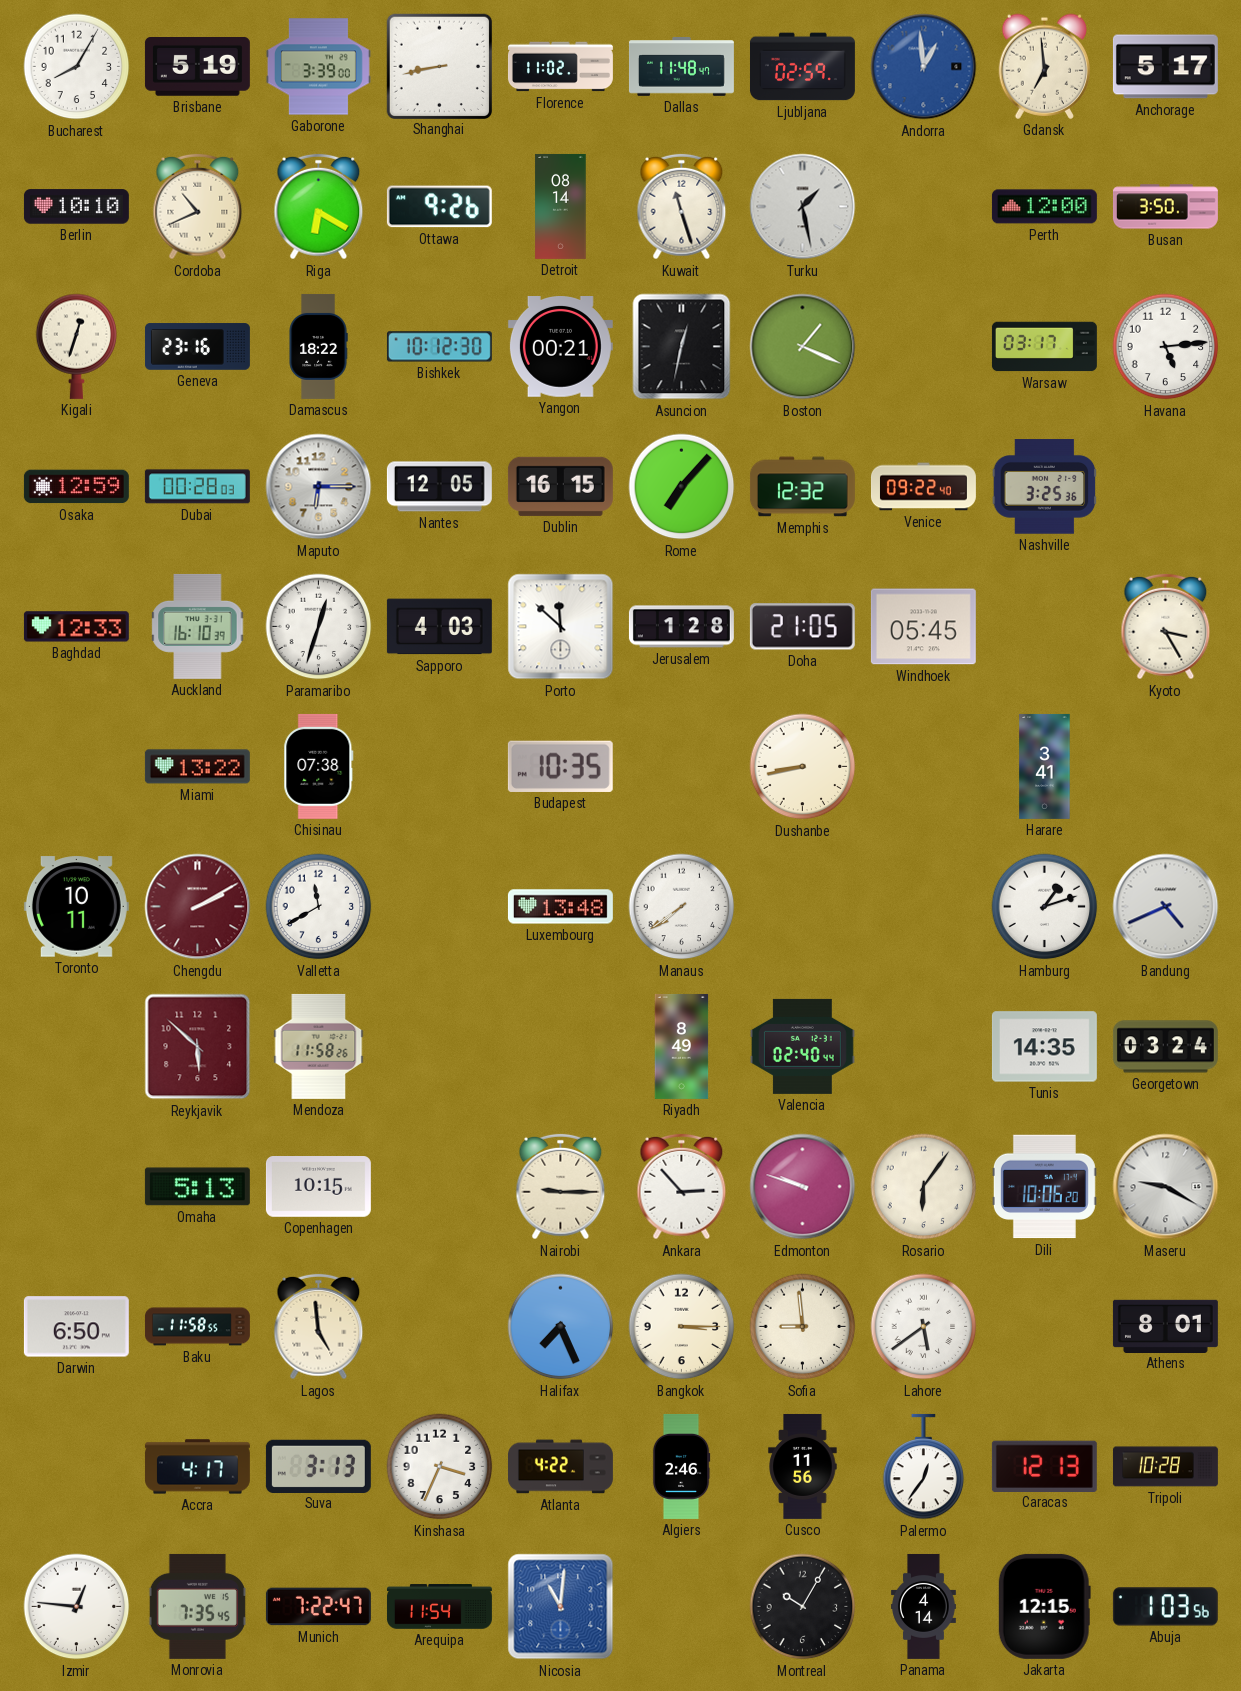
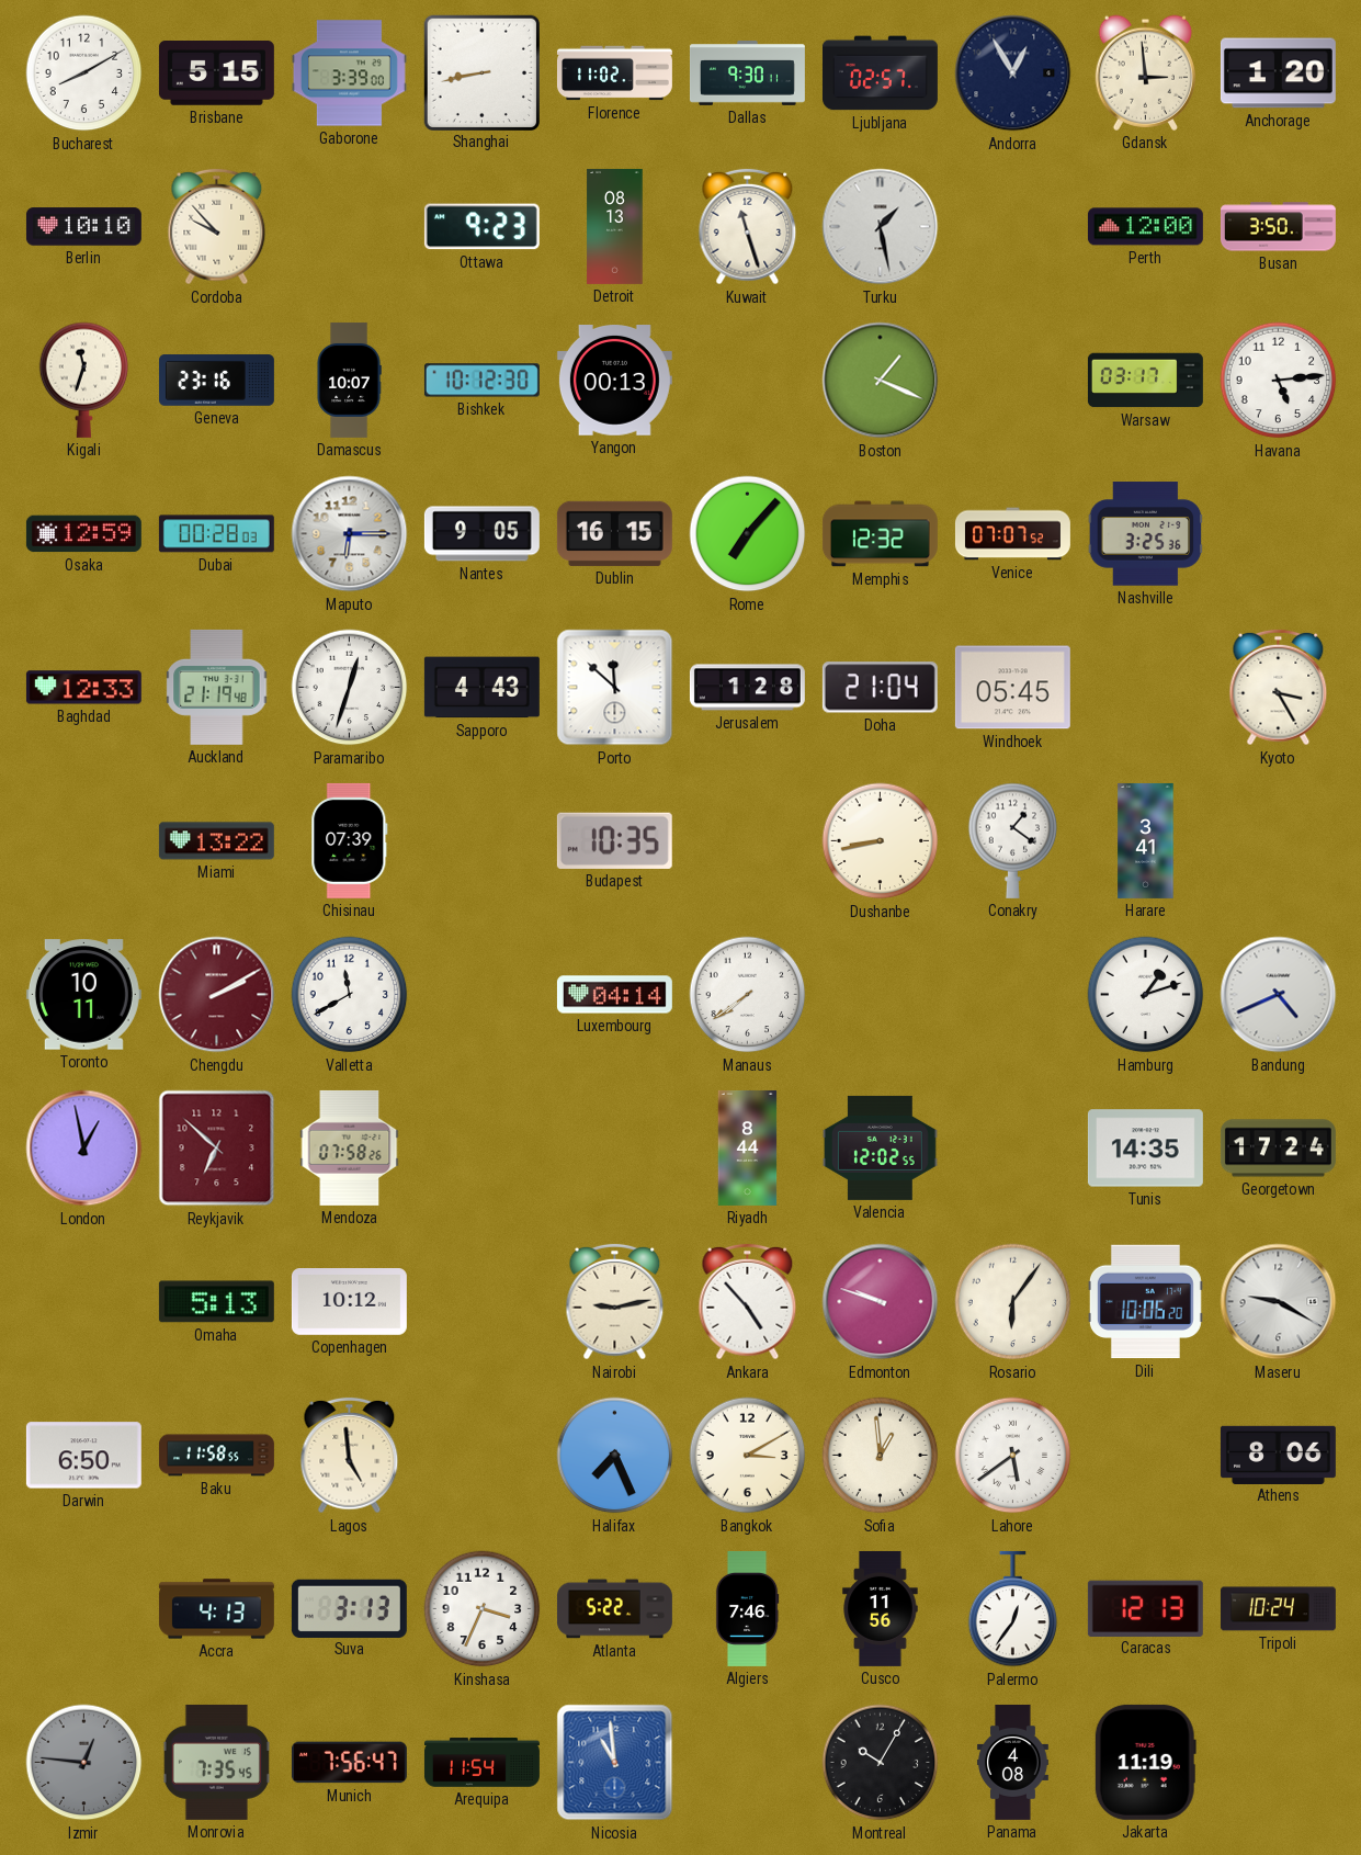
Bucharest: 8:05 -> 8:10 (84, 73)
Brisbane: 5:19 -> 5:15 (216, 73)
Dallas: 11:48 -> 9:30 (747, 73)
Ljubljana: 02:59 -> 02:57 (880, 73)
Andorra: 12:59 -> 12:55 (1013, 73)
Andorra dial: blue -> navy (1013, 73)
Gdansk: 6:59 -> 2:59 (1145, 72)
Anchorage: 5:17 -> 1:20 (1278, 73)
Cordoba: 10:41 -> 9:53 (217, 227)
Riga: 6:20 -> none (319, 207)
Ottawa: 9:26 -> 9:23 (481, 227)
Detroit: 08:14 -> 08:13 (615, 226)
Kigali: 12:33 -> 11:33 (84, 380)
Damascus: 18:22 -> 10:07 (349, 380)
Yangon: 00:21 -> 00:13 (614, 381)
Asuncion: 12:32 -> none (682, 347)
Nantes: 12:05 -> 9:05 (481, 534)
Venice: 09:22 -> 07:07 (1012, 534)
Auckland: 16:10 -> 21:19 (217, 687)
Sapporo: 4:03 -> 4:43 (481, 688)
Doha: 21:05 -> 21:04 (880, 688)
Chisinau: 07:38 -> 07:39 (350, 840)
Conakry: none -> 1:21 (1013, 840)
Luxembourg: 13:48 -> 04:14 (614, 995)
London: none -> 12:58 (84, 1149)
Reykjavik: 5:52 -> 6:52 (217, 1149)
Mendoza: 11:58 -> 07:58 (350, 1147)
Riyadh: 8:49 -> 8:44 (748, 1147)
Valencia: 02:40 -> 12:02 (880, 1147)
Georgetown: 03:24 -> 17:24 (1278, 1149)
Copenhagen: 10:15 -> 10:12 (349, 1302)
Nairobi: 9:15 -> 9:13 (615, 1302)
Ankara: 2:53 -> 4:53 (748, 1302)
Bangkok: 3:15 -> 3:10 (748, 1456)
Sofia: 8:59 -> 12:59 (881, 1456)
Athens: 8:01 -> 8:06 (1278, 1455)
Accra: 4:17 -> 4:13 (216, 1609)
Atlanta: 4:22 -> 5:22 (614, 1609)
Algiers: 2:46 -> 7:46 (747, 1608)
Tripoli: 10:28 -> 10:24 (1278, 1609)
Izmir dial: white -> grey (84, 1763)
Munich: 7:22 -> 7:56 (349, 1763)
Nicosia: 11:01 -> 10:59 (615, 1763)
Panama: 4:14 -> 4:08 (1013, 1762)
Jakarta: 12:15 -> 11:19 (1145, 1762)
Abuja: 1:03 -> none (1165, 1607)
